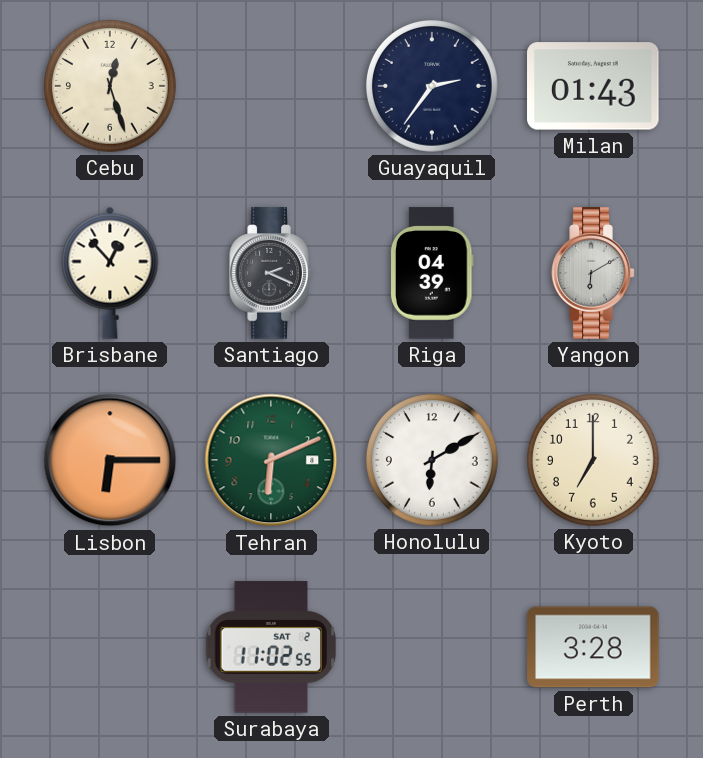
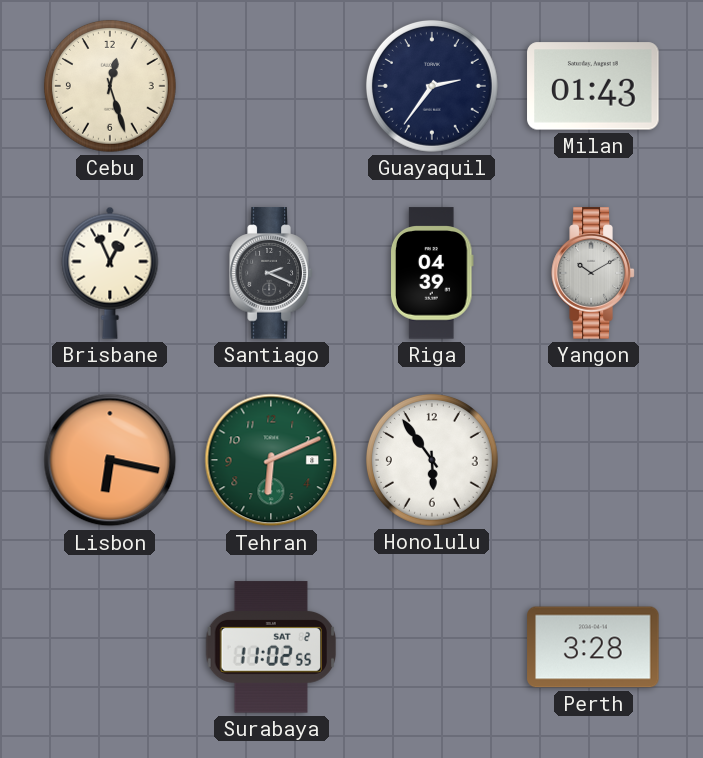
Brisbane: 12:53 -> 12:56 (110, 273)
Yangon: 6:10 -> 10:10 (593, 273)
Lisbon: 6:15 -> 6:17 (110, 460)
Honolulu: 6:10 -> 5:54 (432, 460)
Kyoto: 7:00 -> none (593, 460)
